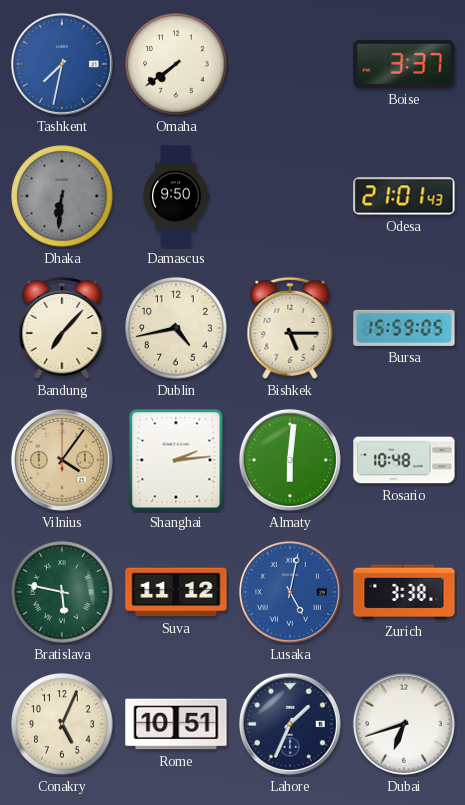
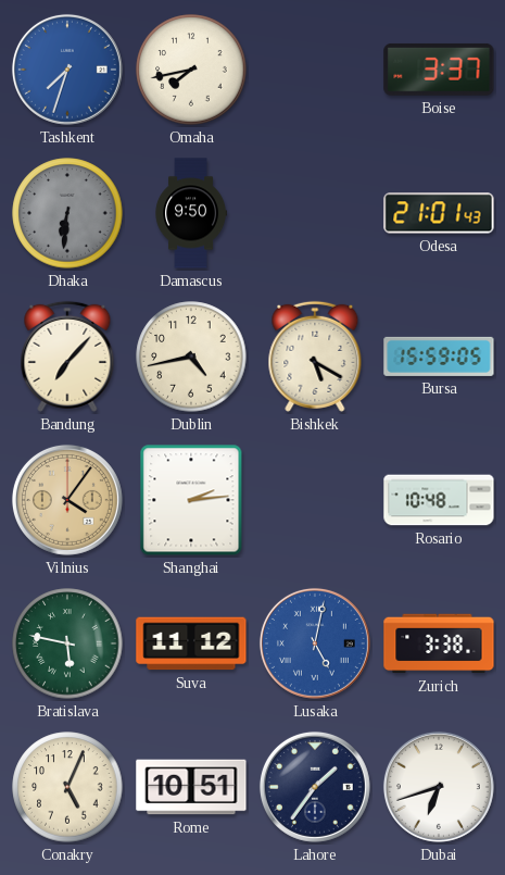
Tashkent: 7:32 -> 7:33 (67, 70)
Omaha: 7:39 -> 7:43 (191, 70)
Bishkek: 5:15 -> 5:20 (315, 357)
Almaty: 6:01 -> none (290, 460)
Lahore: 1:34 -> 1:36 (315, 787)
